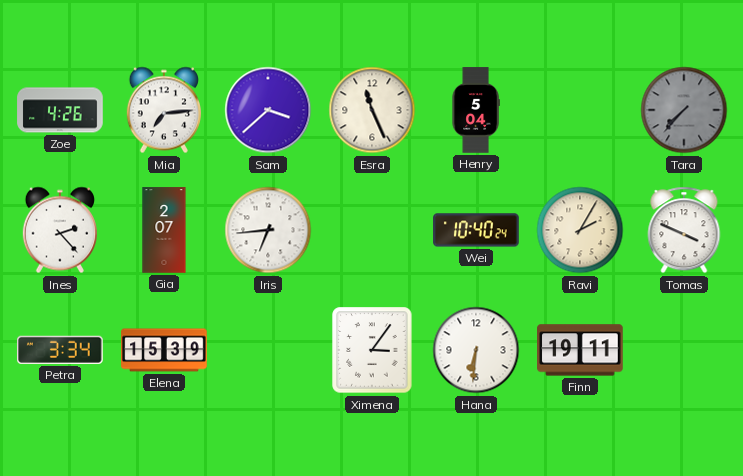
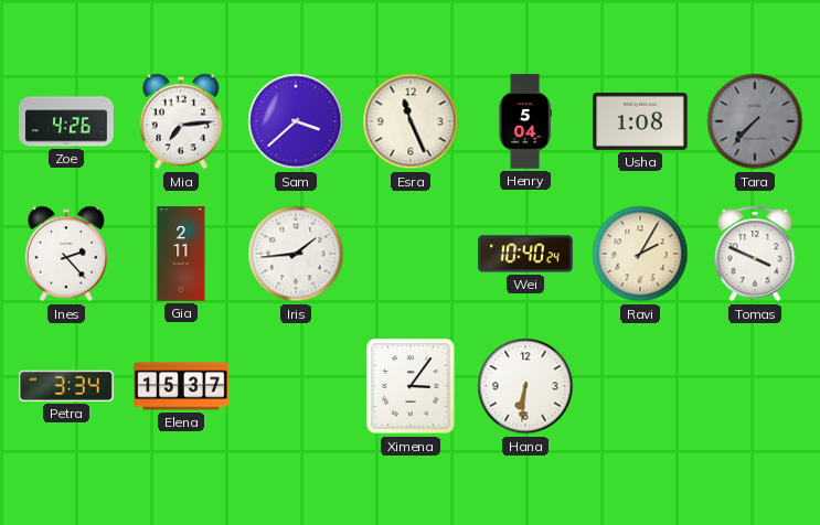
Usha: none -> 1:08 (640, 121)
Gia: 2:07 -> 2:11 (181, 254)
Iris: 6:44 -> 1:44 (296, 254)
Elena: 15:39 -> 15:37 (181, 386)
Finn: 19:11 -> none (580, 350)
